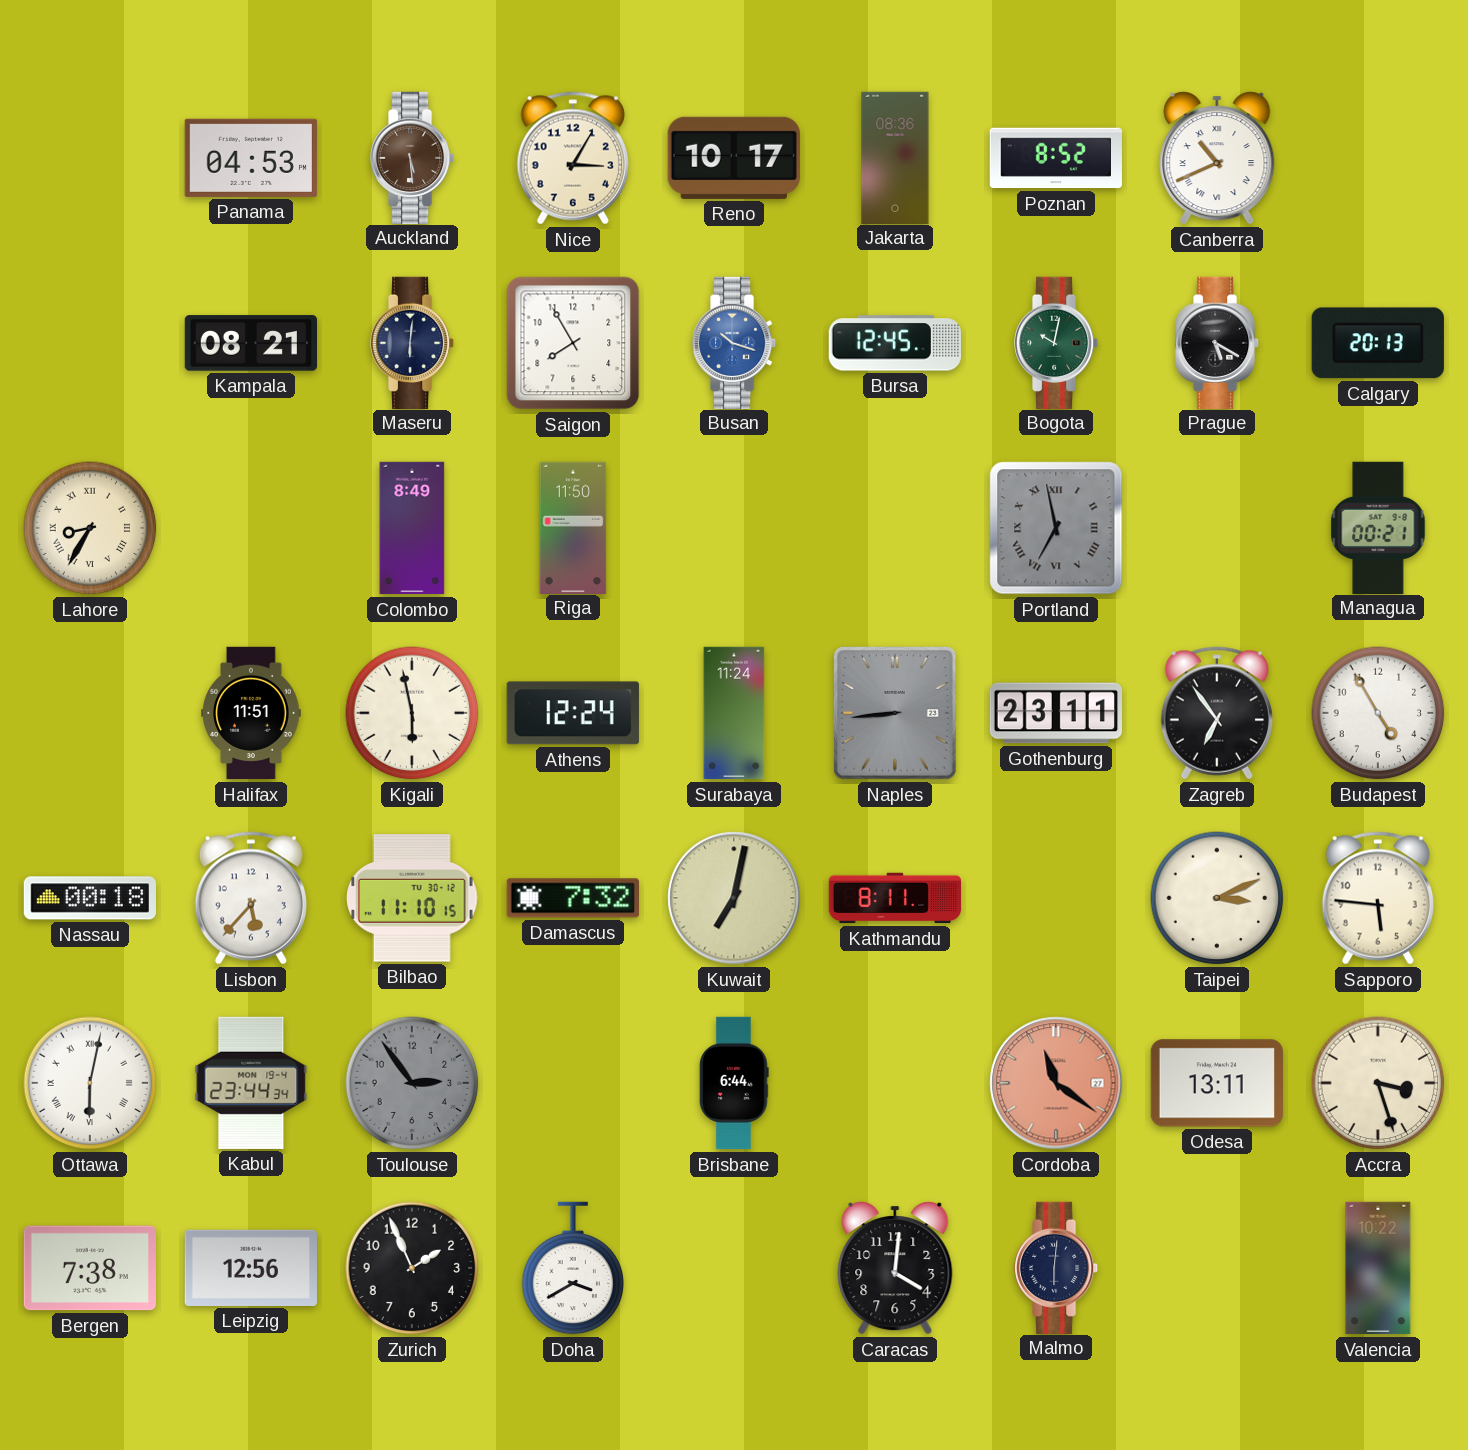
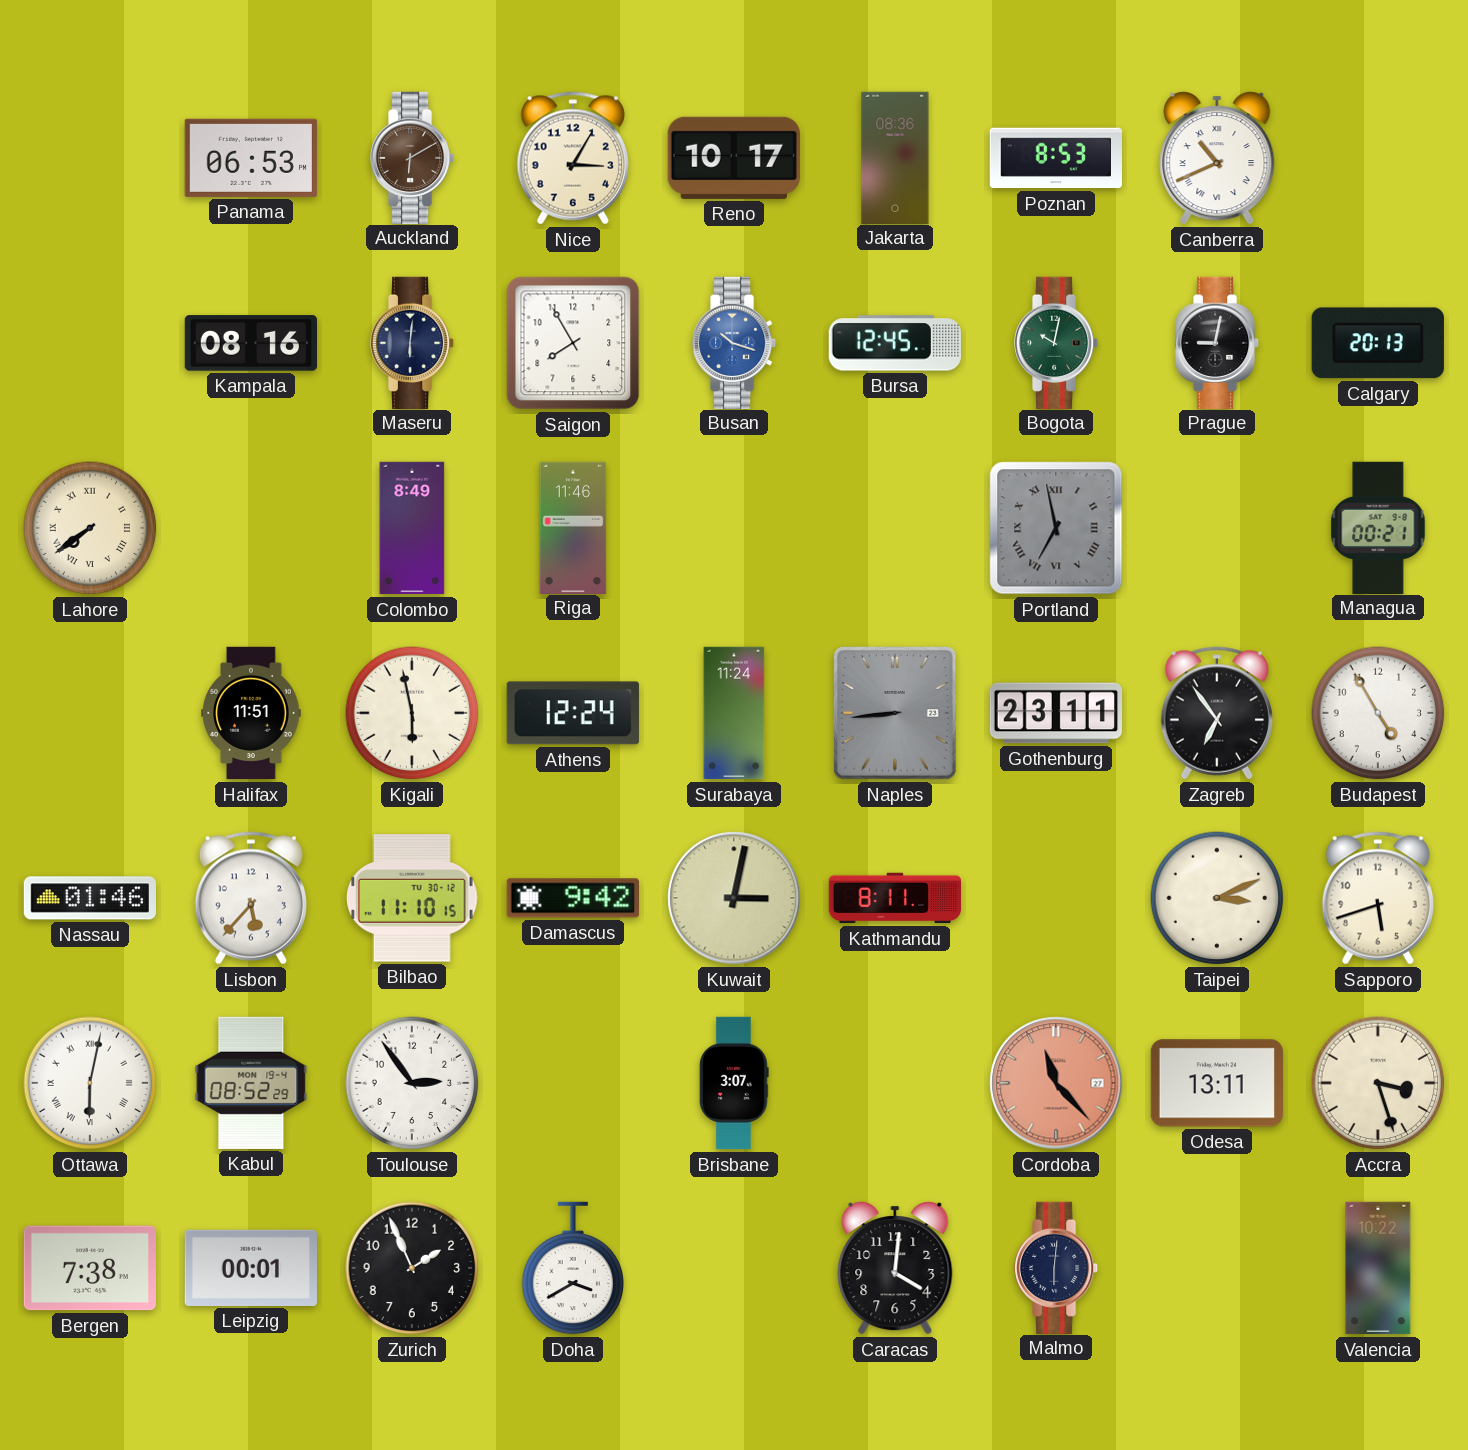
Panama: 04:53 -> 06:53 (251, 158)
Auckland: 5:29 -> 6:10 (412, 157)
Poznan: 8:52 -> 8:53 (1056, 158)
Kampala: 08:21 -> 08:16 (250, 343)
Prague: 5:20 -> 9:02 (1217, 342)
Lahore: 8:35 -> 7:39 (90, 528)
Riga: 11:50 -> 11:46 (573, 527)
Nassau: 00:18 -> 01:46 (89, 898)
Damascus: 7:32 -> 9:42 (573, 898)
Kuwait: 7:02 -> 3:02 (734, 898)
Sapporo: 5:46 -> 5:42 (1378, 898)
Kabul: 23:44 -> 08:52 (251, 1083)
Toulouse dial: grey -> white (412, 1083)
Brisbane: 6:44 -> 3:07 (734, 1083)
Cordoba: 11:21 -> 11:23 (1056, 1083)
Leipzig: 12:56 -> 00:01 (251, 1268)
